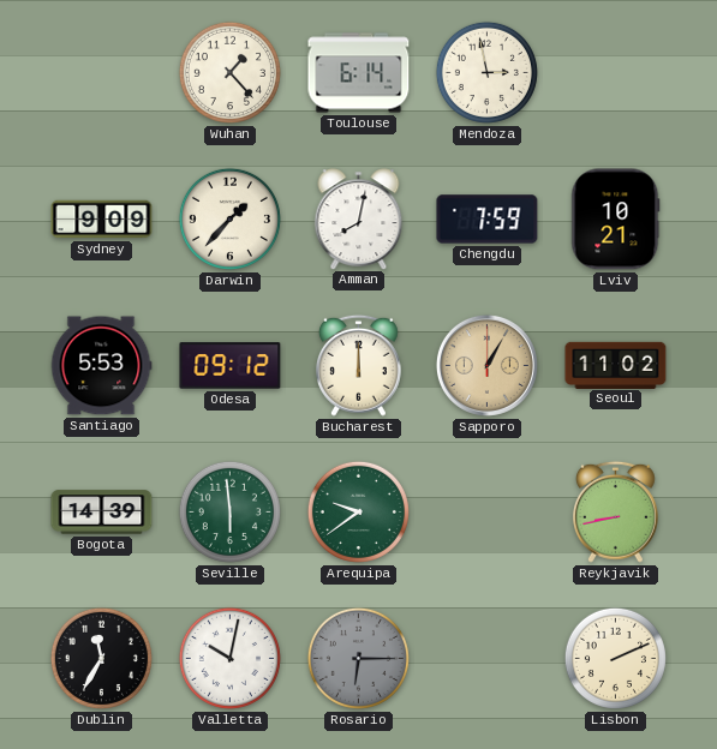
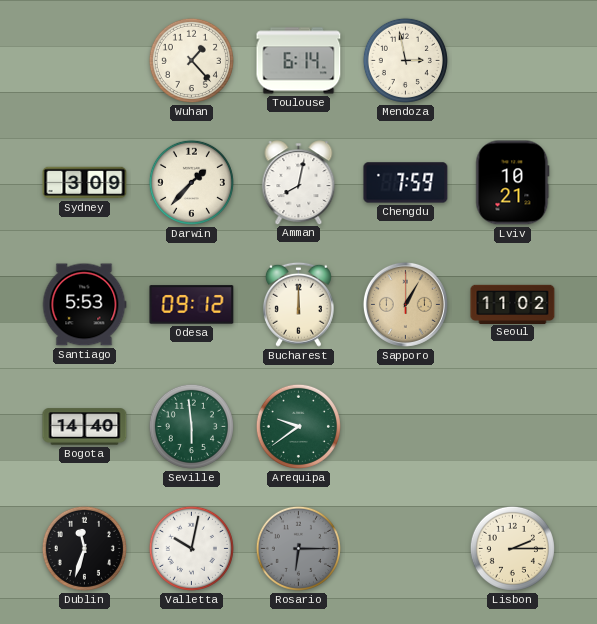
Sydney: 9:09 -> 3:09 (85, 183)
Bogota: 14:39 -> 14:40 (85, 427)
Reykjavik: 8:43 -> none (615, 511)
Dublin: 11:35 -> 11:33 (84, 548)
Lisbon: 2:11 -> 2:15 (512, 548)
